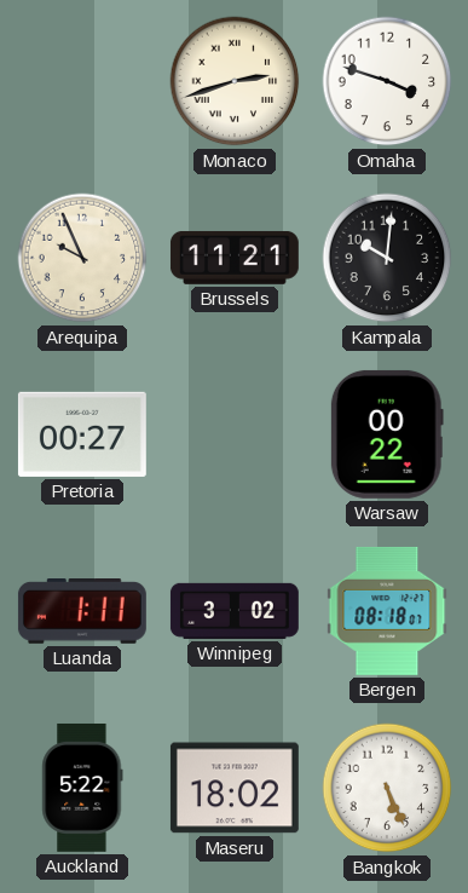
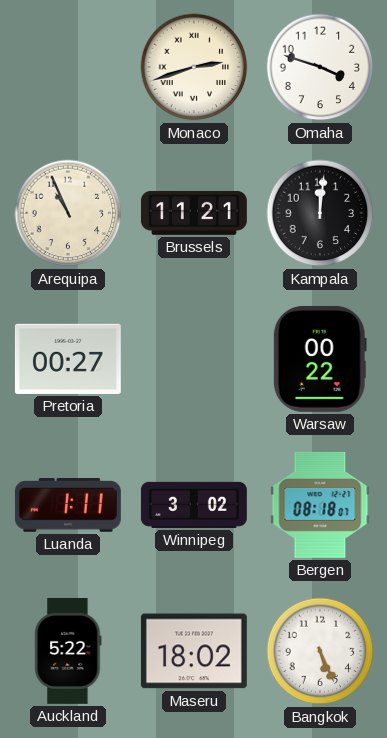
Arequipa: 9:56 -> 10:56 (68, 213)
Kampala: 10:01 -> 12:01 (320, 213)
